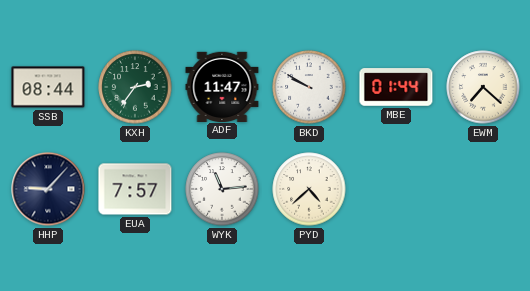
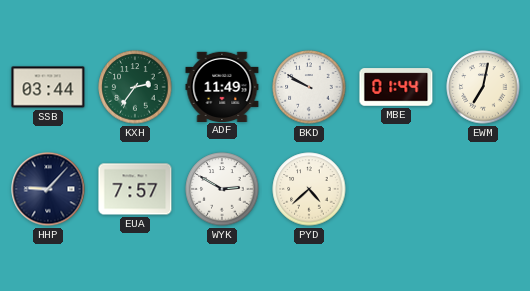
SSB: 08:44 -> 03:44 (48, 87)
ADF: 11:47 -> 11:49 (222, 86)
EWM: 7:22 -> 7:02 (483, 87)
WYK: 11:14 -> 2:50 (222, 189)
